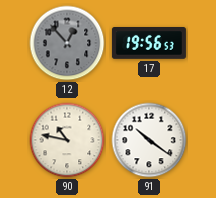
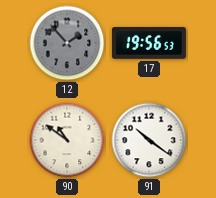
12: 12:53 -> 1:53 (67, 43)
90: 10:47 -> 10:51 (67, 140)
